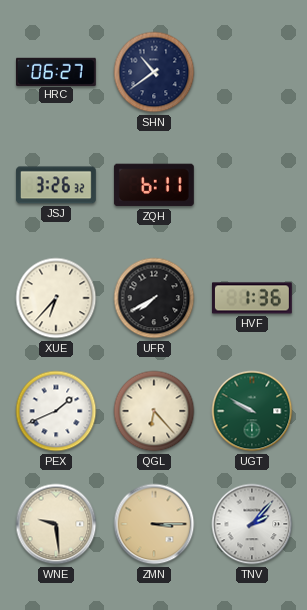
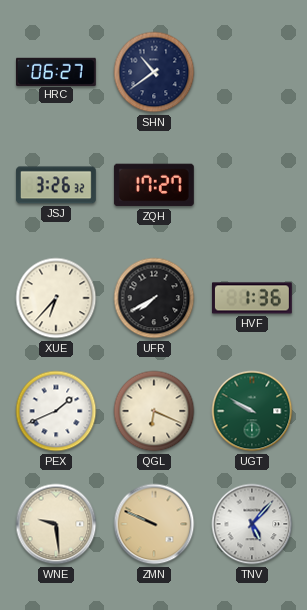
ZQH: 6:11 -> 17:27 (154, 185)
QGL: 6:23 -> 6:19 (154, 411)
ZMN: 3:15 -> 9:49 (154, 524)
TNV: 2:07 -> 5:07 (252, 524)
